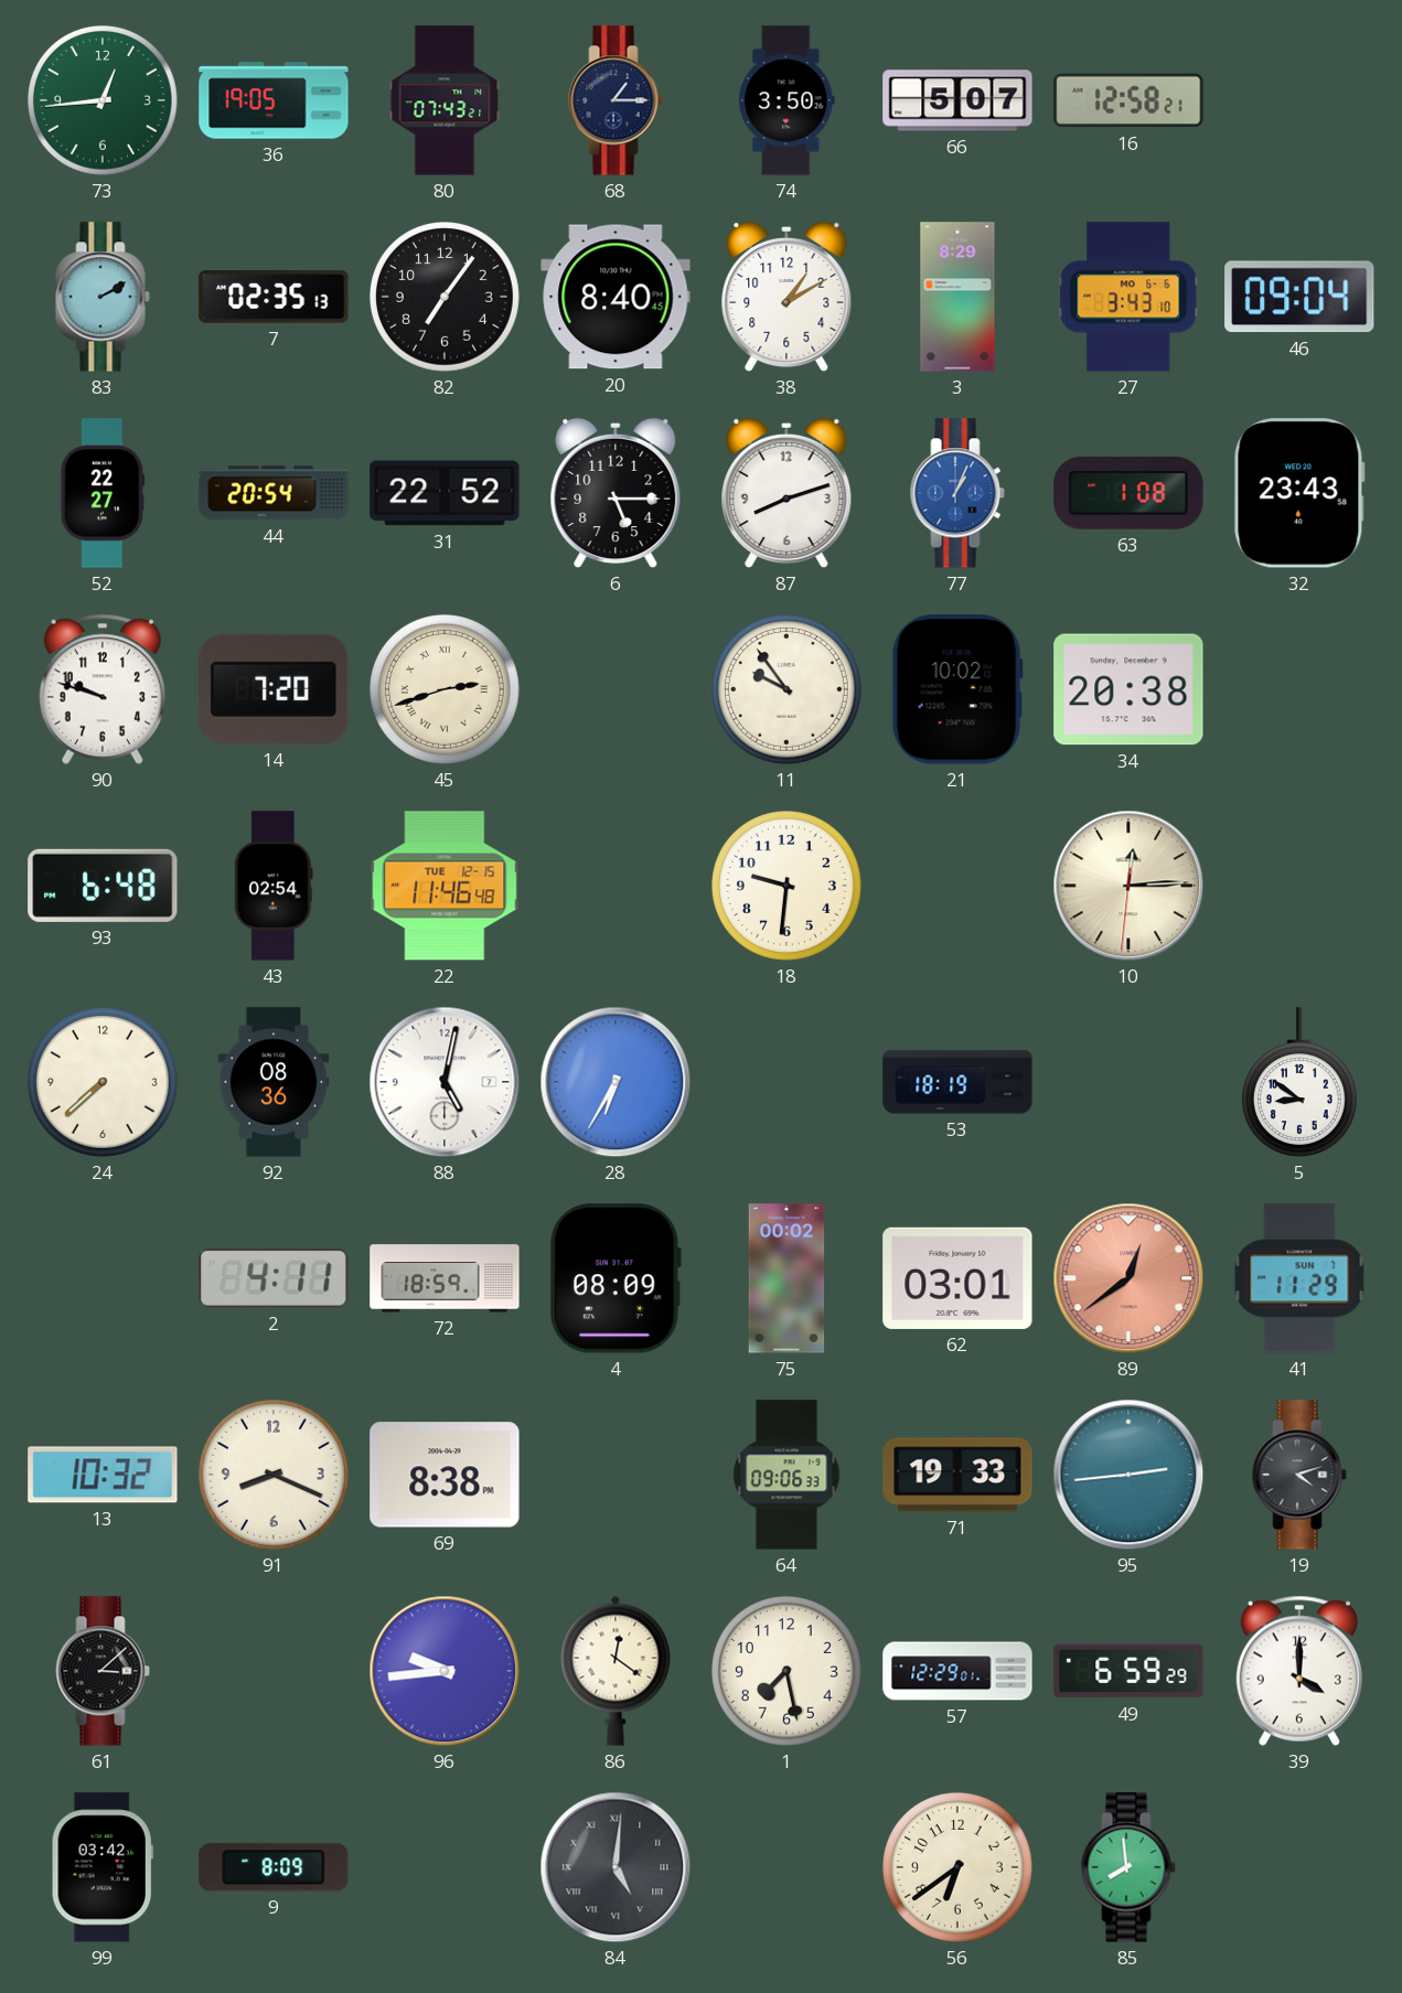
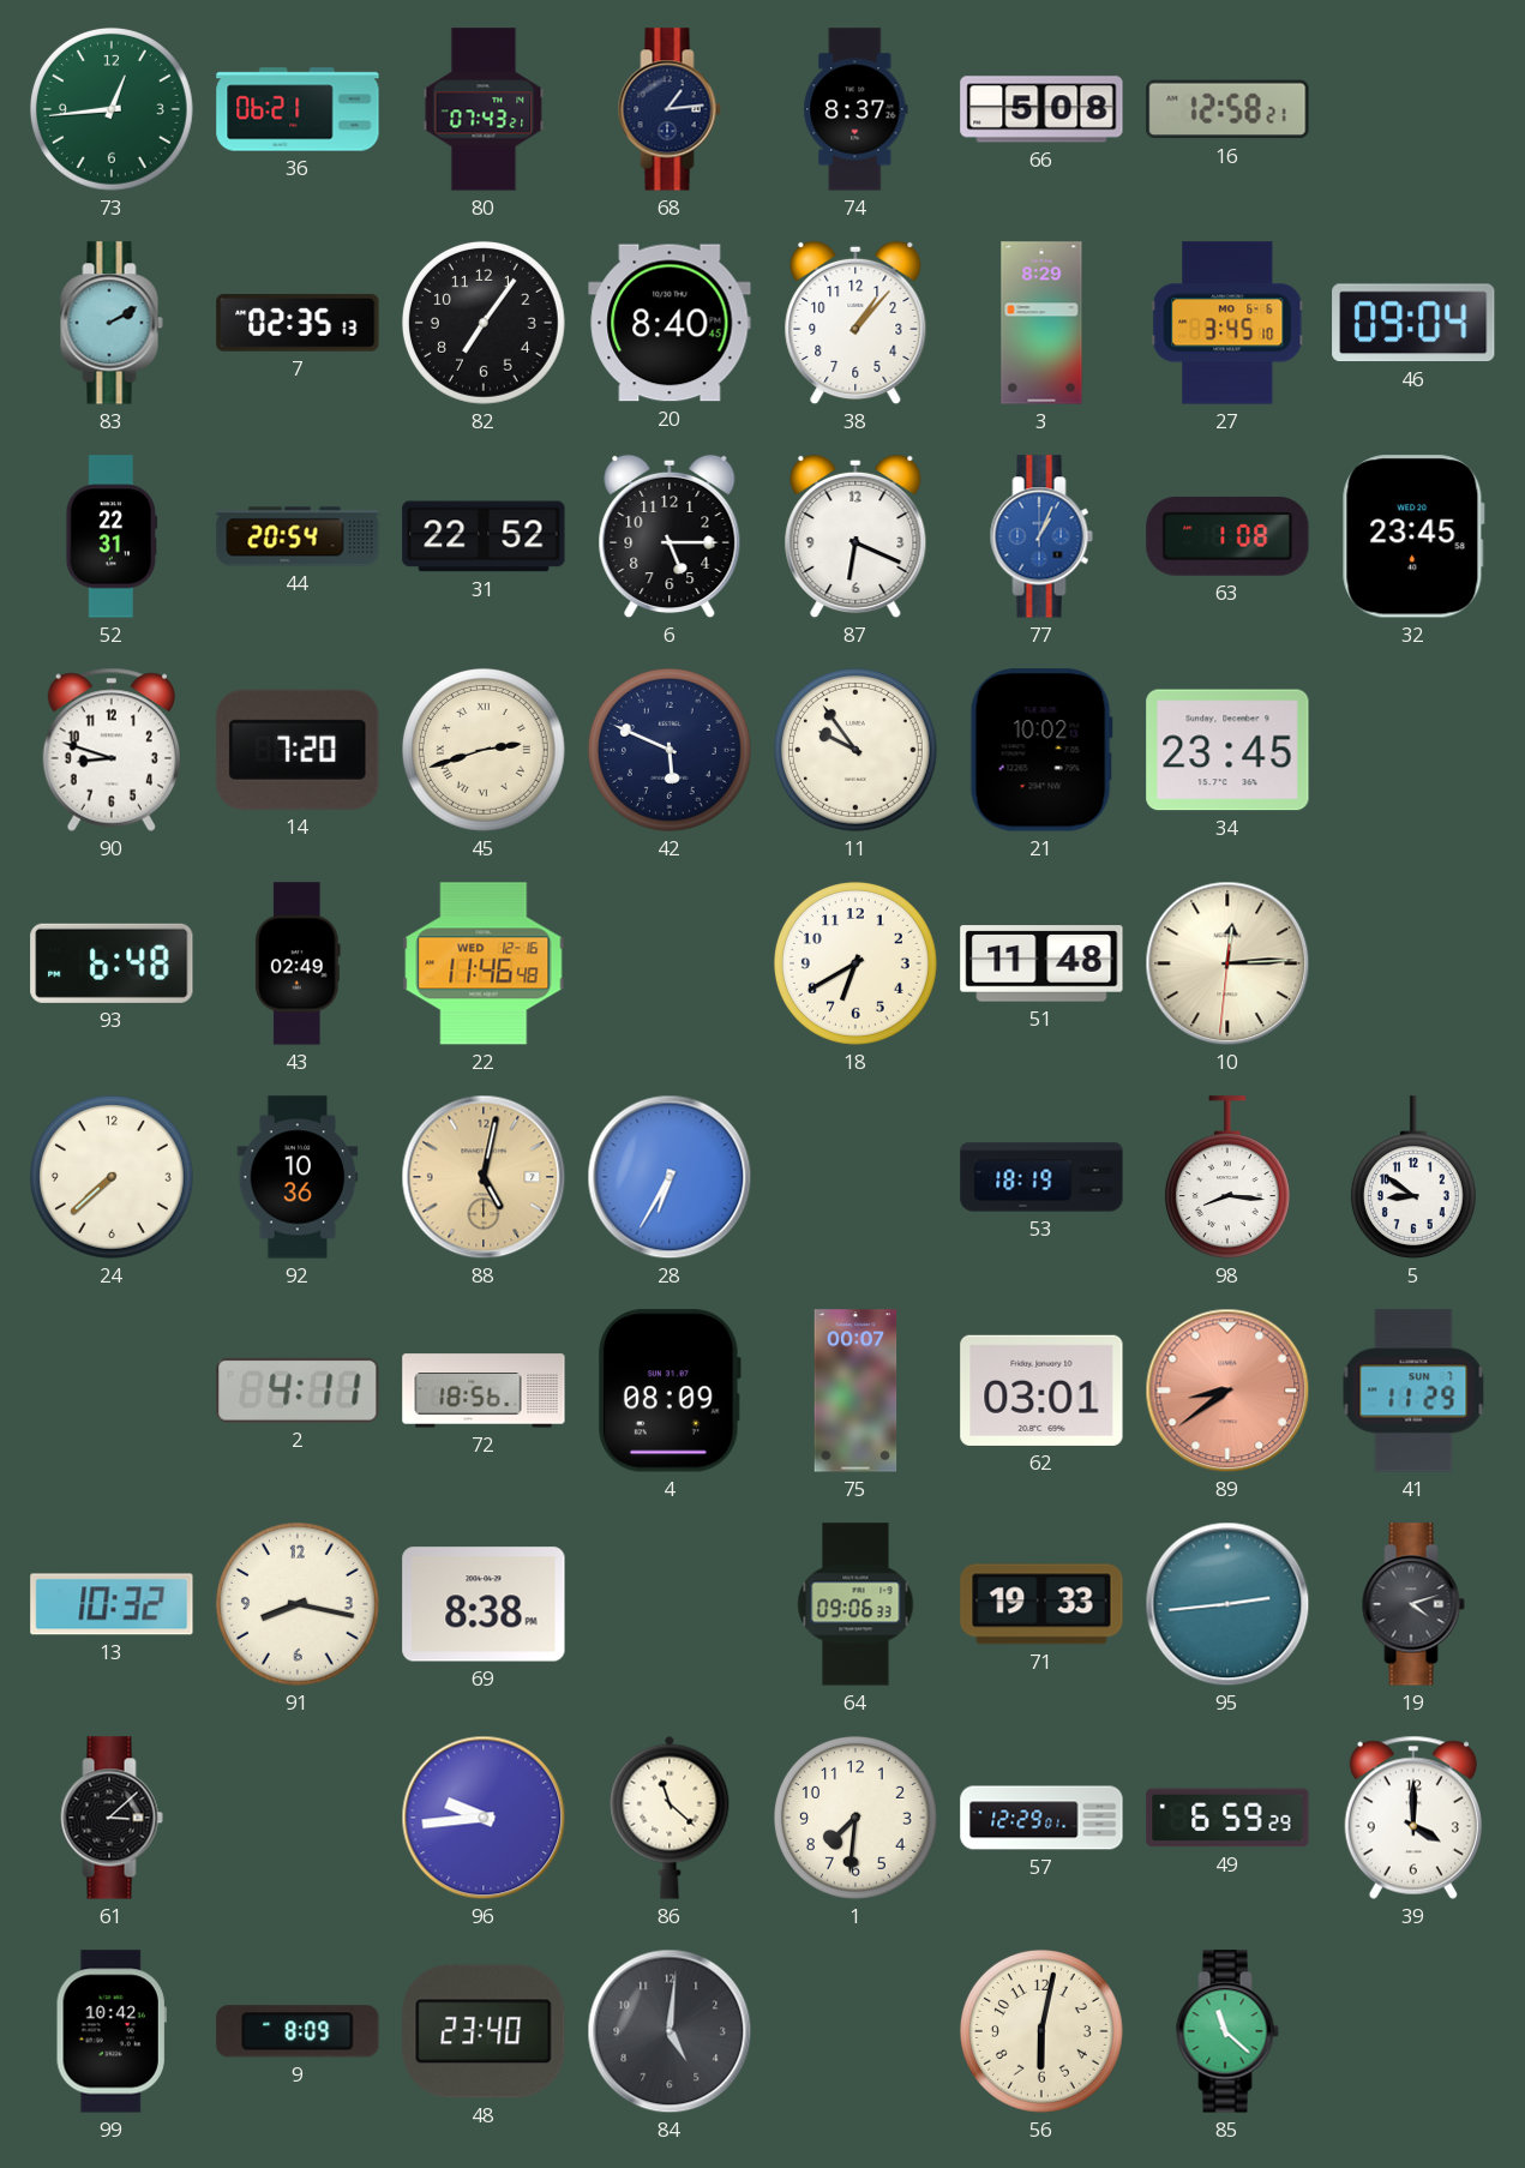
36: 19:05 -> 06:21 (298, 109)
68: 1:15 -> 1:14 (670, 109)
74: 3:50 -> 8:37 (855, 109)
66: 5:07 -> 5:08 (1041, 109)
38: 1:10 -> 1:07 (855, 323)
27: 3:43 -> 3:45 (1227, 323)
52: 22:27 -> 22:31 (112, 536)
87: 8:12 -> 6:19 (855, 536)
32: 23:43 -> 23:45 (1413, 536)
90: 9:48 -> 8:48 (112, 750)
42: none -> 5:49 (670, 750)
34: 20:38 -> 23:45 (1227, 750)
43: 02:54 -> 02:49 (299, 963)
22 date: TUE 12-15 -> WED 12-16 (484, 963)
18: 9:31 -> 6:40 (855, 963)
51: none -> 11:48 (1041, 963)
92: 08:36 -> 10:36 (298, 1177)
88 dial: white -> champagne (484, 1177)
98: none -> 8:16 (1227, 1177)
72: 18:59 -> 18:56 (484, 1391)
75: 00:02 -> 00:07 (855, 1391)
89: 12:39 -> 8:39 (1227, 1391)
91: 8:19 -> 8:17 (298, 1604)
86: 12:21 -> 11:22 (670, 1818)
1: 7:28 -> 7:31 (855, 1818)
99: 03:42 -> 10:42 (112, 2031)
48: none -> 23:40 (484, 2031)
84 numerals: Roman -> Arabic (670, 2031)
56: 6:39 -> 6:02 (1041, 2031)
85: 7:59 -> 11:22 (1227, 2031)
